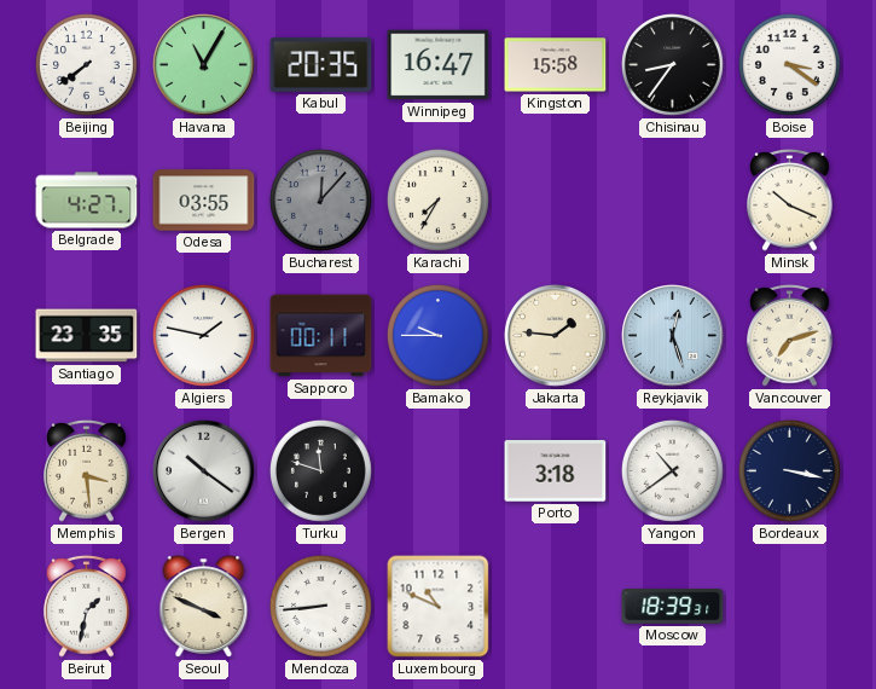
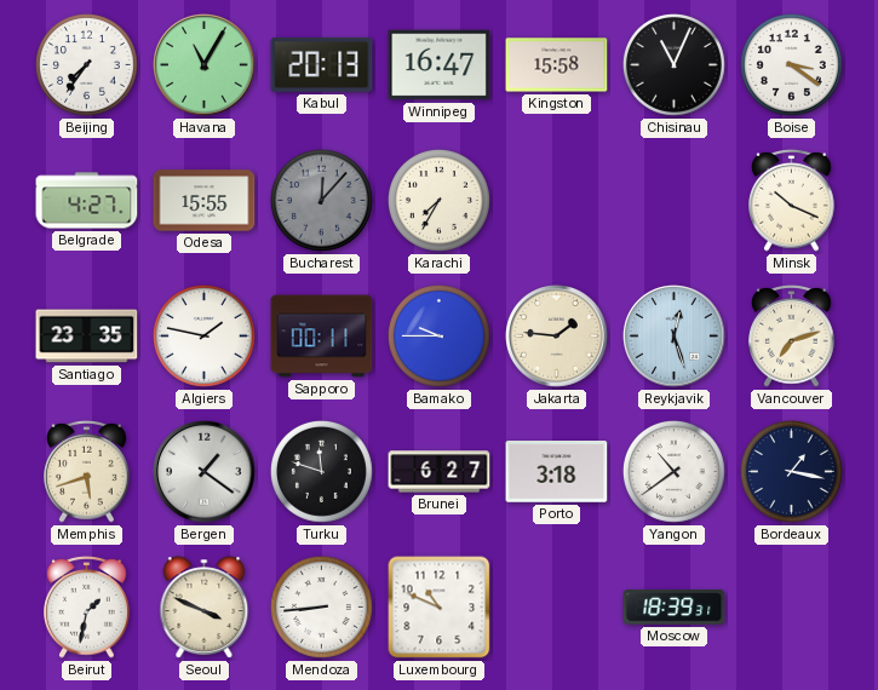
Beijing: 7:39 -> 7:36 (86, 64)
Kabul: 20:35 -> 20:13 (322, 64)
Chisinau: 8:36 -> 11:04 (673, 64)
Odesa: 03:55 -> 15:55 (205, 201)
Memphis: 3:29 -> 5:42 (87, 471)
Bergen: 10:21 -> 1:21 (205, 472)
Brunei: none -> 6:27 (440, 472)
Bordeaux: 3:17 -> 1:17 (791, 471)
